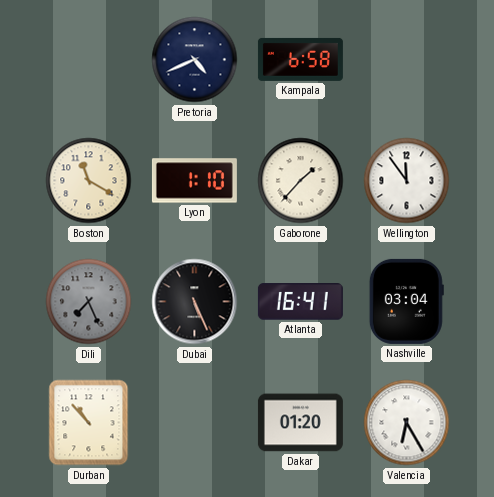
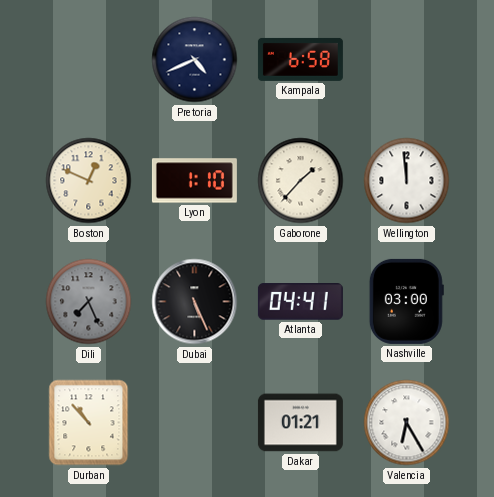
Boston: 11:20 -> 12:49 (89, 181)
Wellington: 11:54 -> 11:59 (407, 181)
Atlanta: 16:41 -> 04:41 (300, 302)
Nashville: 03:04 -> 03:00 (406, 301)
Dakar: 01:20 -> 01:21 (300, 423)
